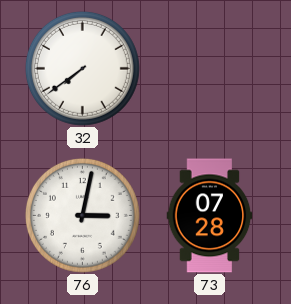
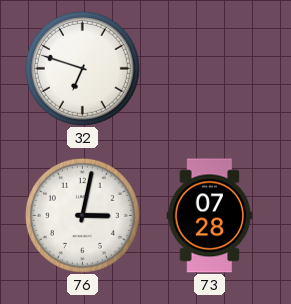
32: 7:39 -> 6:48 (82, 68)
